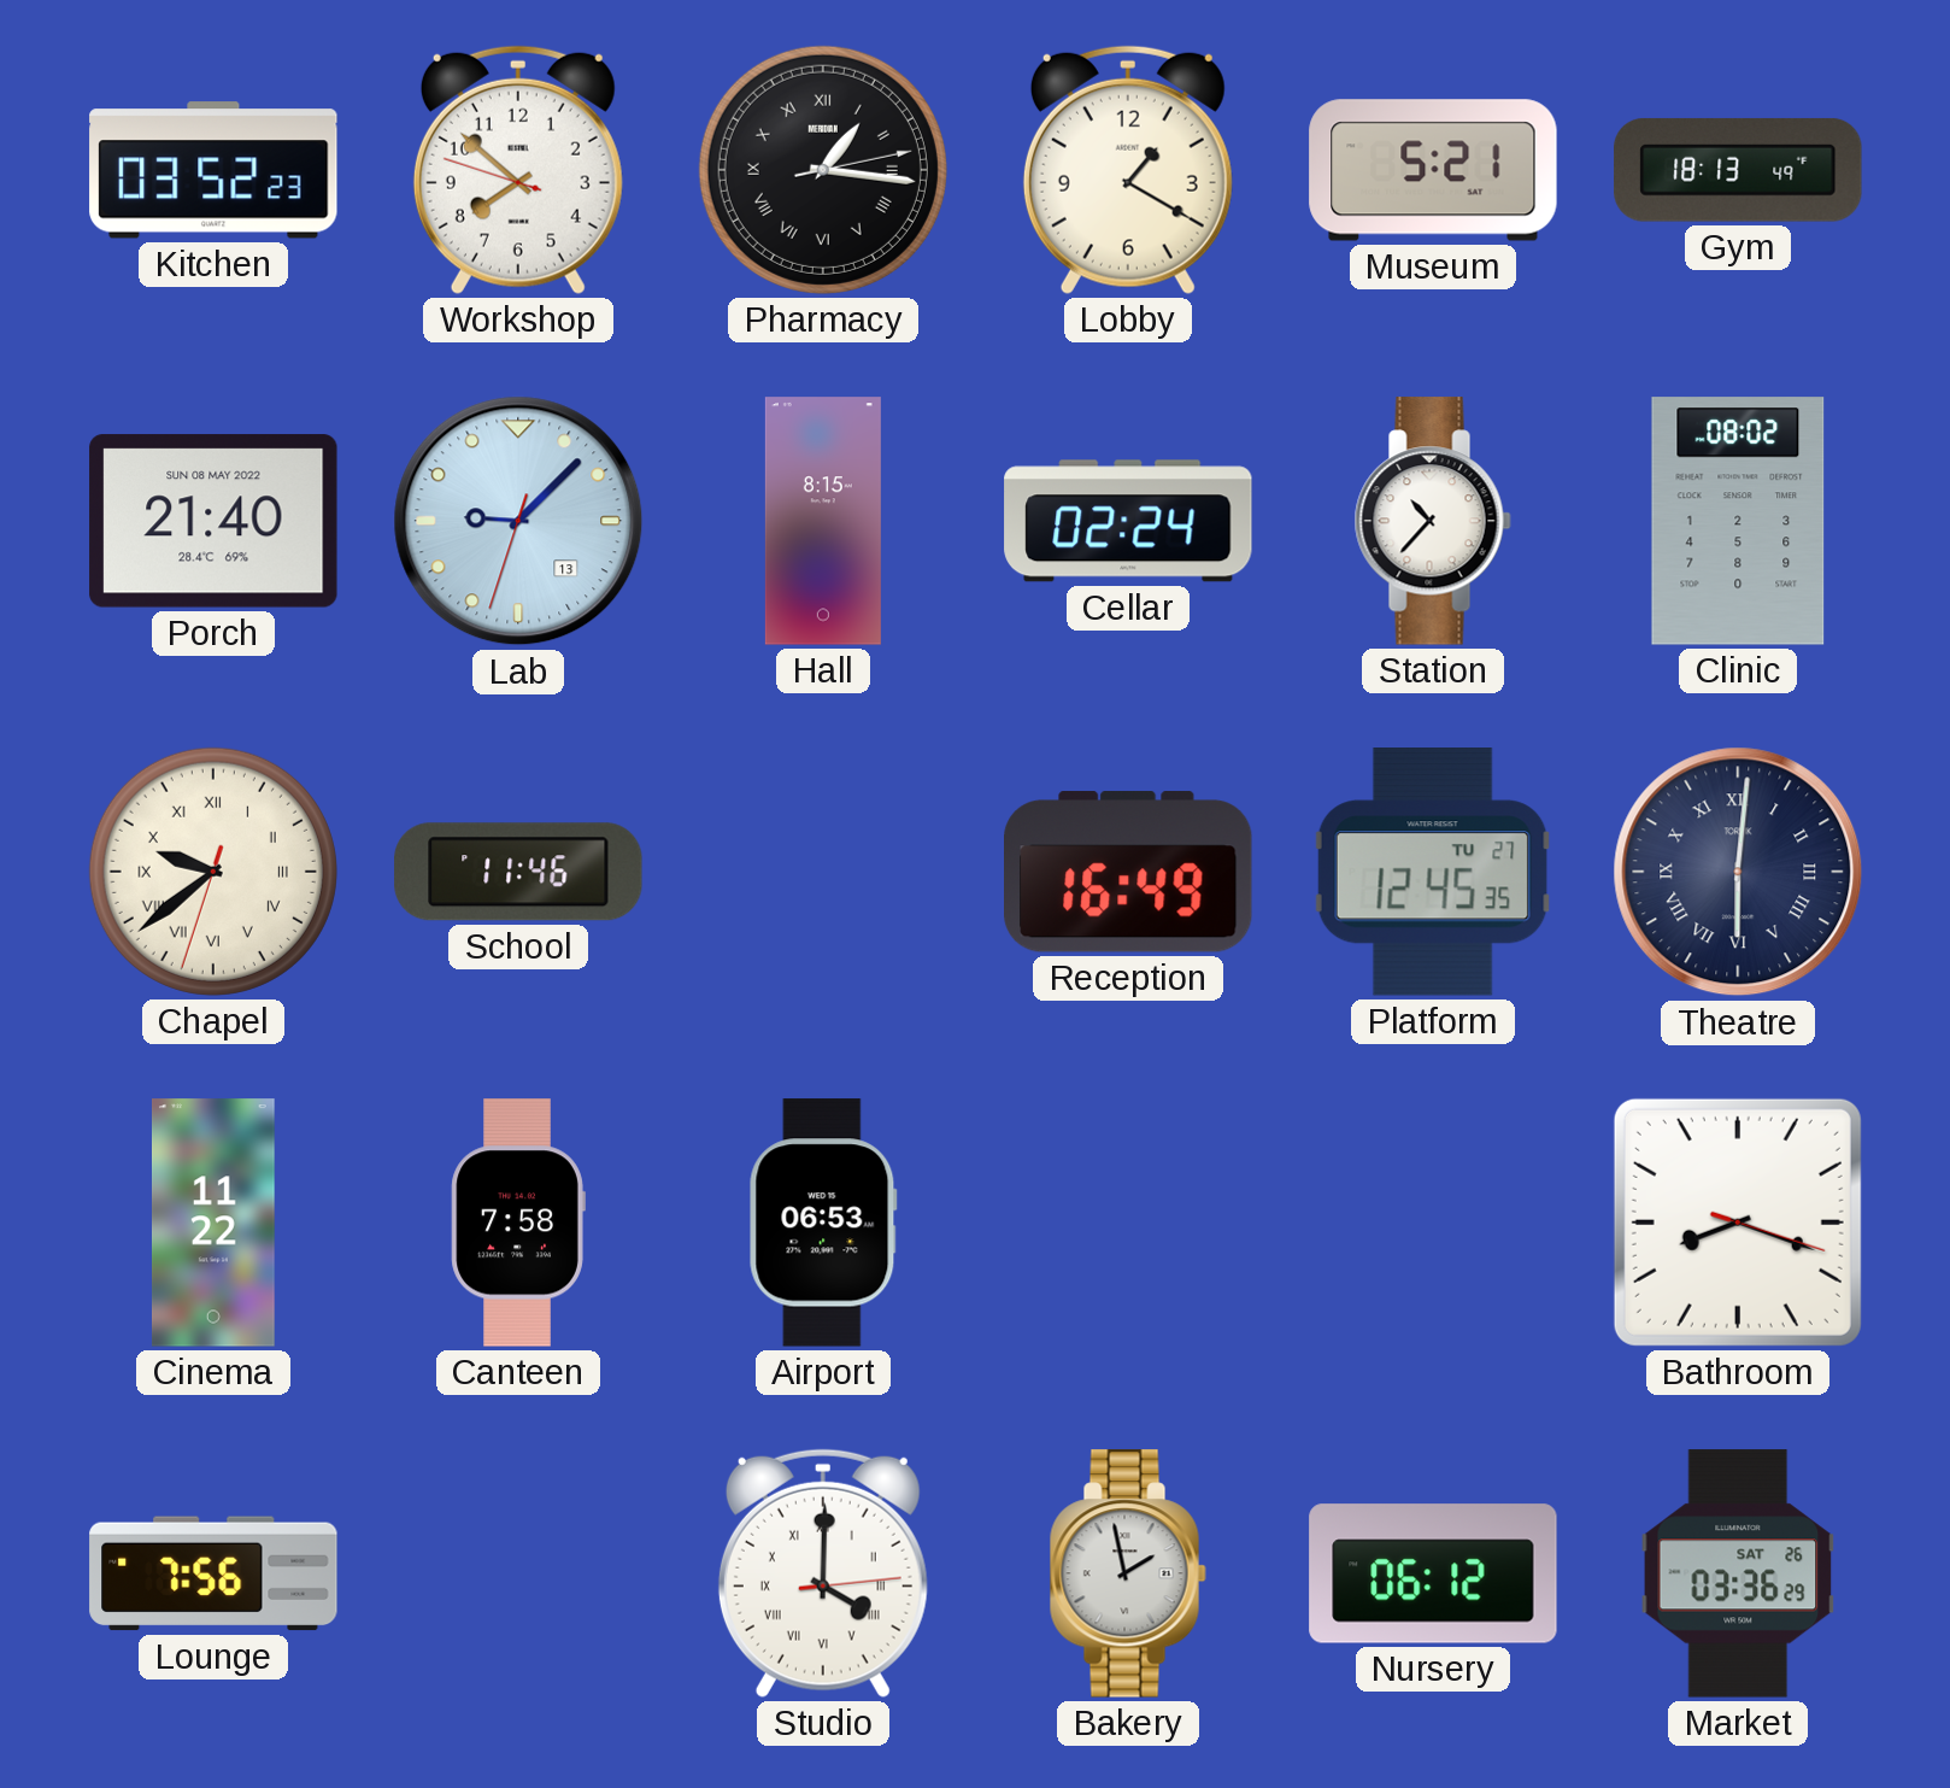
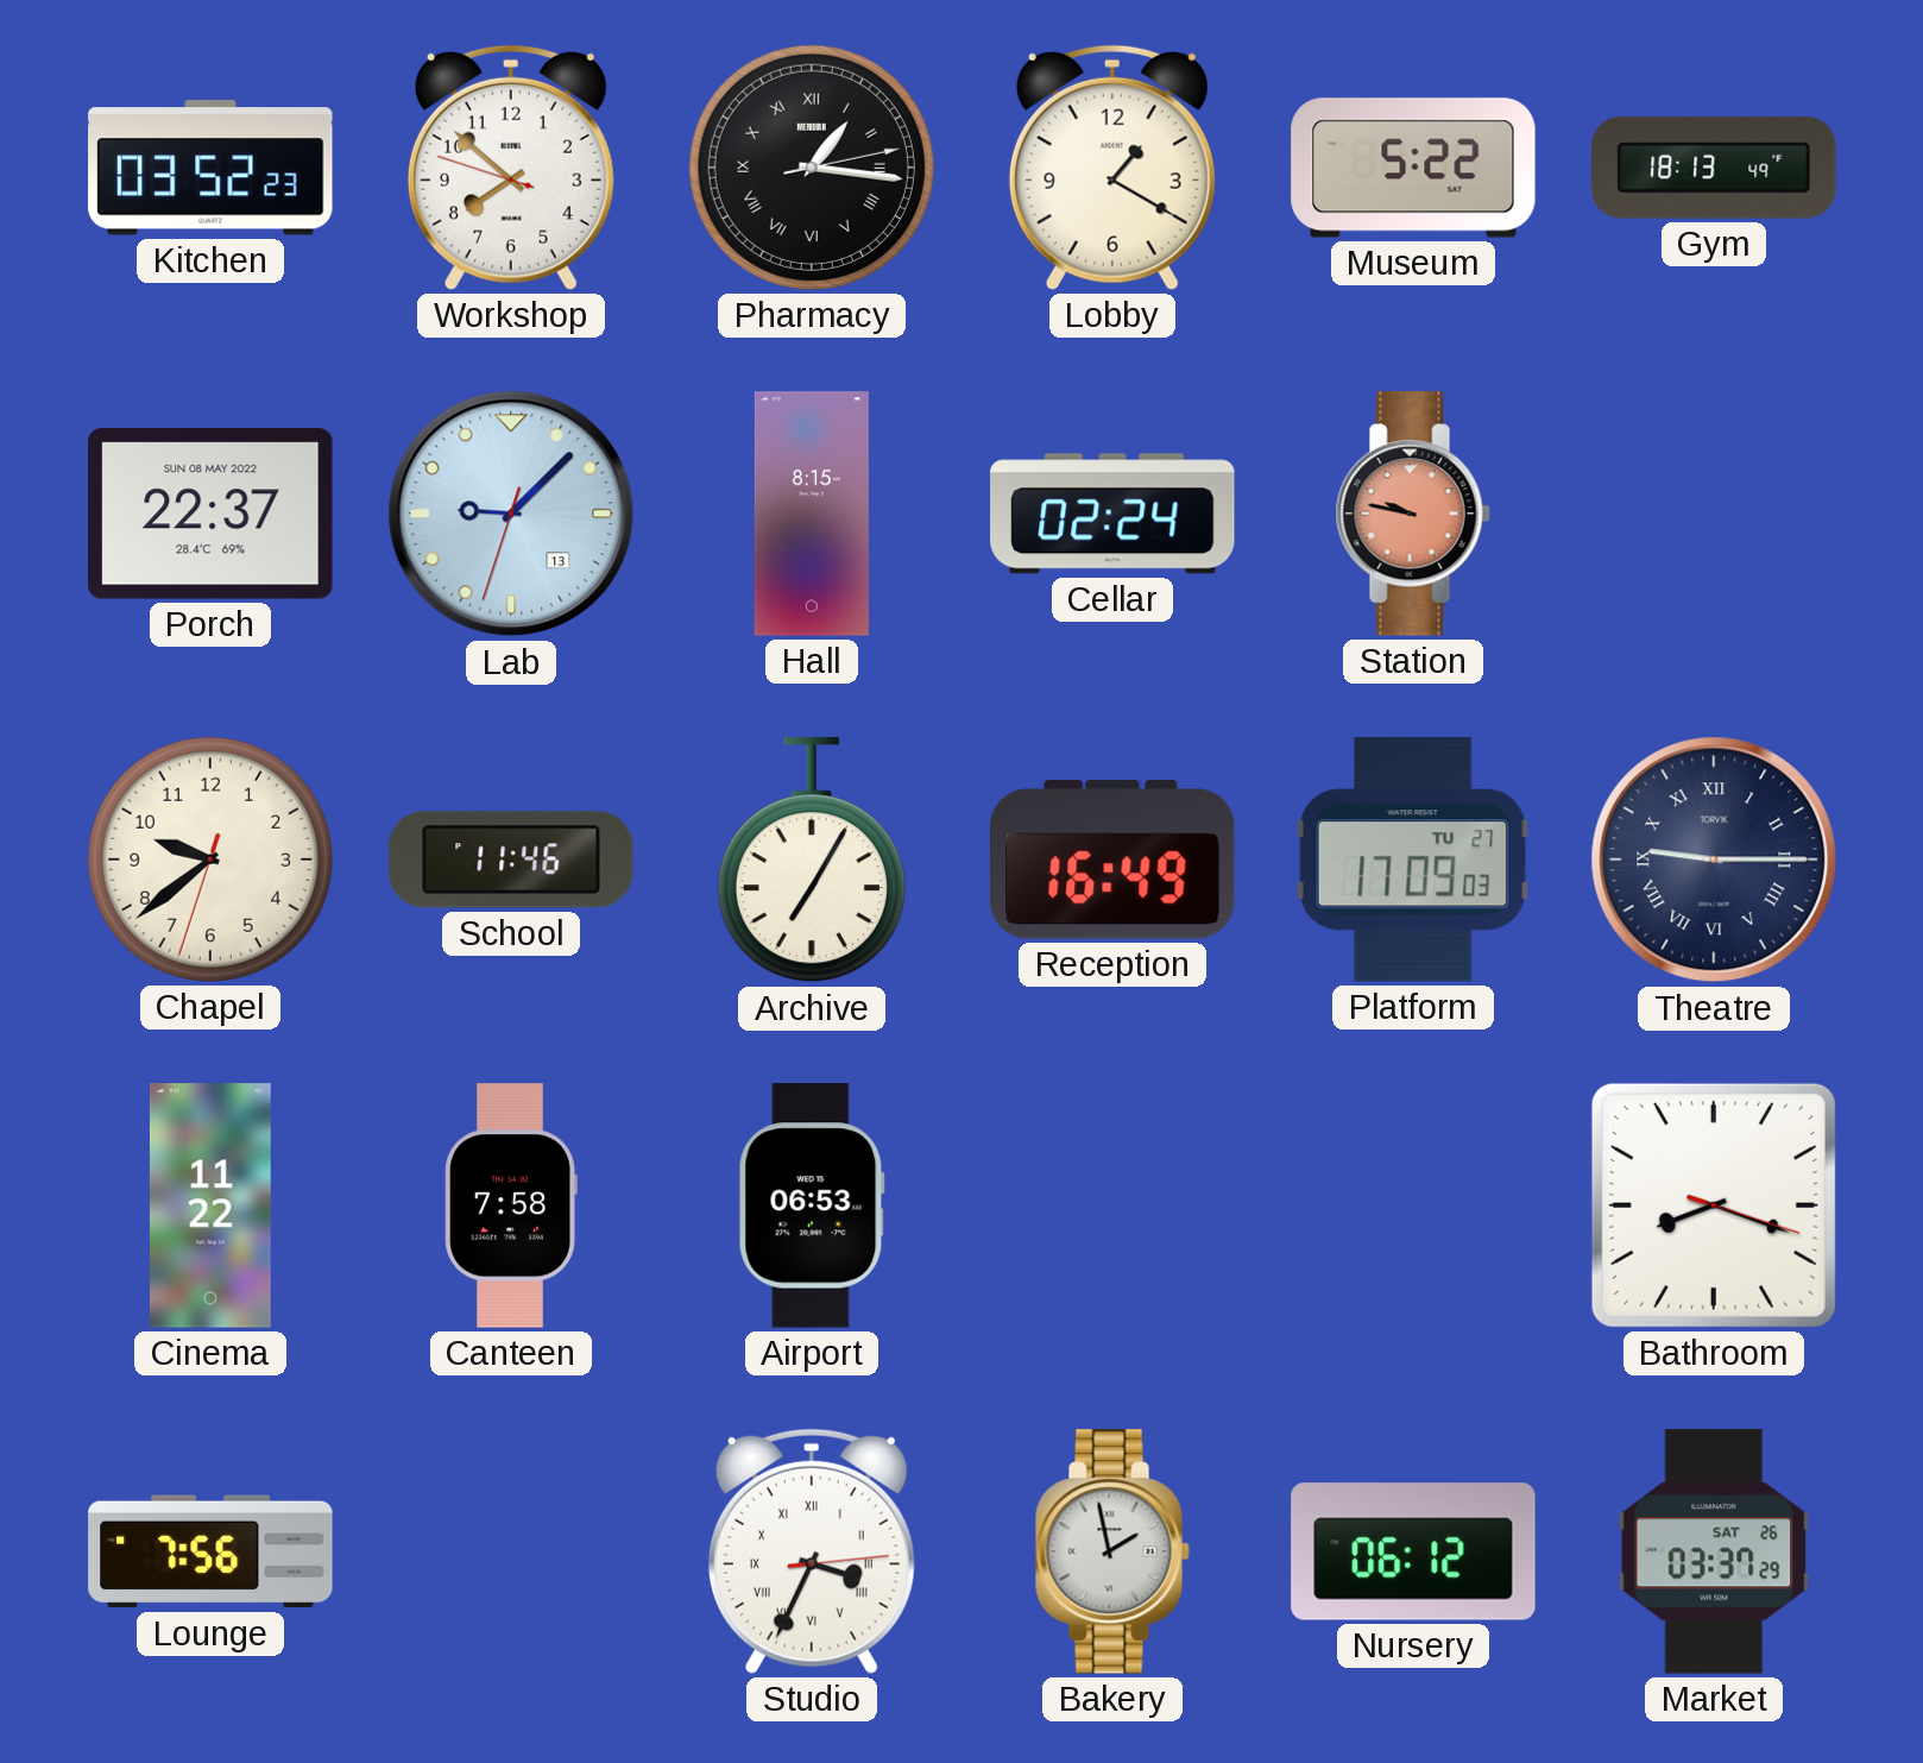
Museum: 5:21 -> 5:22 (1413, 168)
Porch: 21:40 -> 22:37 (210, 514)
Station: 10:37 -> 9:47 (1413, 514)
Station dial: white -> salmon (1413, 514)
Clinic: 08:02 -> none (1738, 521)
Chapel numerals: Roman -> Arabic (210, 860)
Archive: none -> 7:05 (812, 861)
Platform: 12:45 -> 17:09 (1413, 861)
Theatre: 6:01 -> 9:15 (1714, 860)
Studio: 4:00 -> 3:34 (812, 1551)
Market: 03:36 -> 03:37 (1714, 1551)
